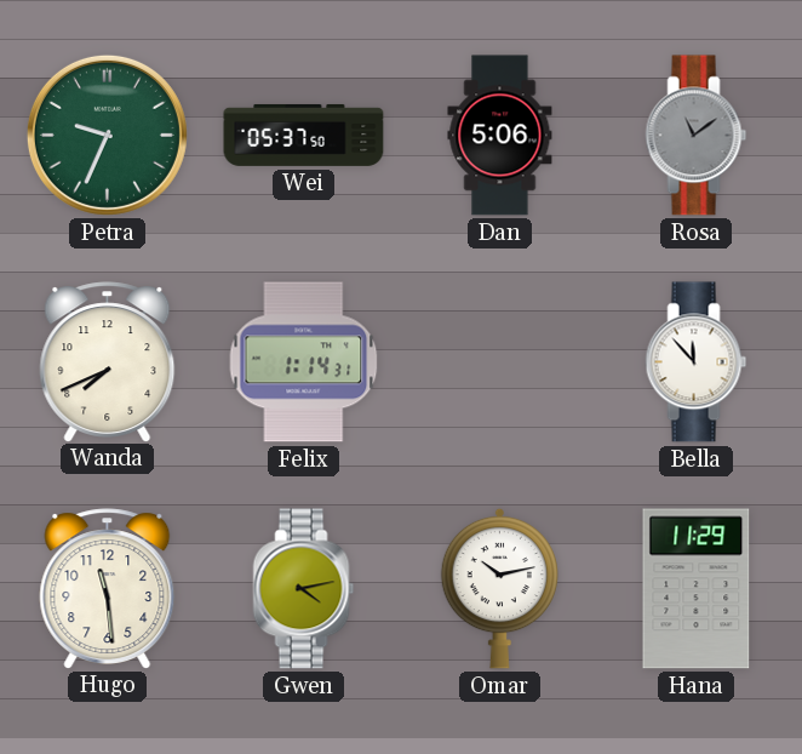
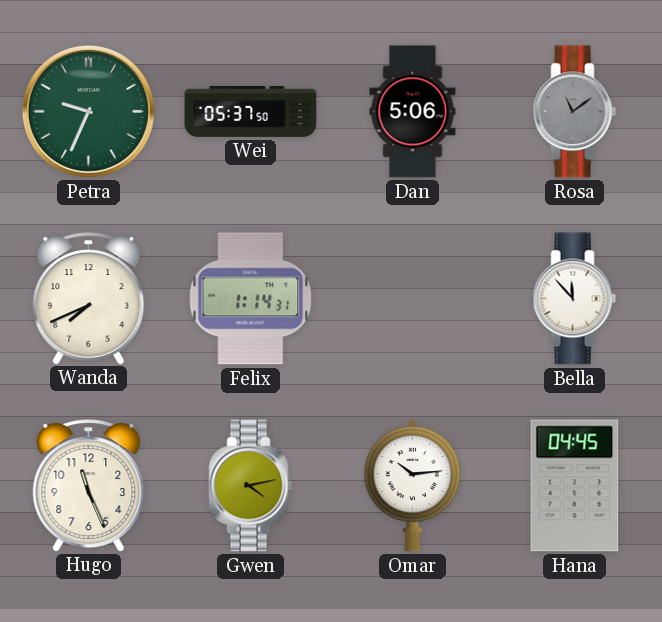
Hugo: 11:29 -> 11:26 (89, 485)
Omar: 10:13 -> 10:14 (412, 485)
Hana: 11:29 -> 04:45 (575, 486)
